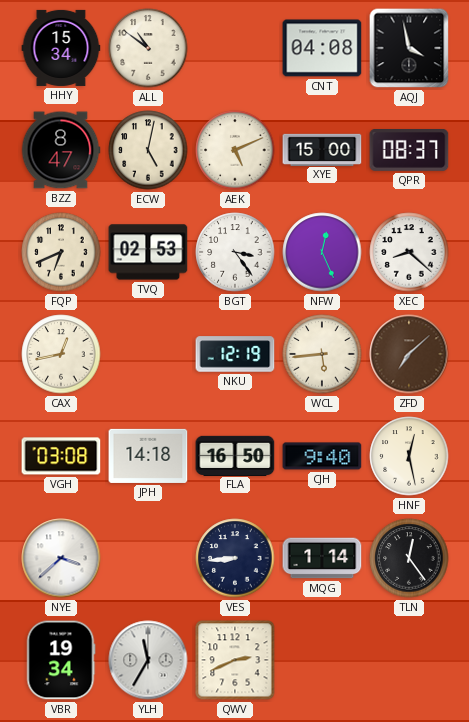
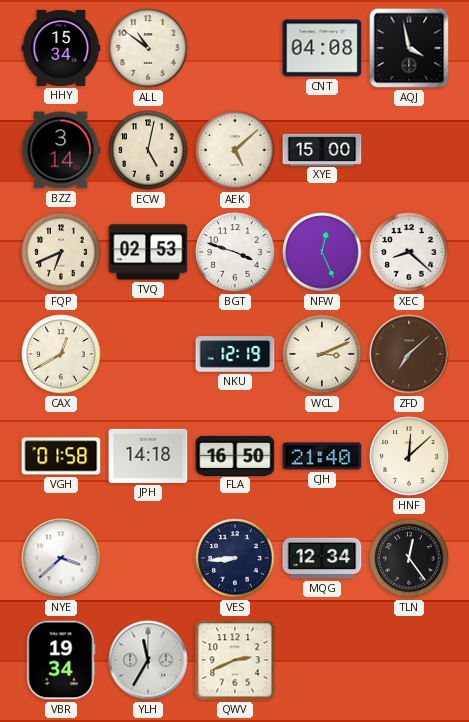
BZZ: 8:47 -> 3:14 (61, 150)
AEK: 5:11 -> 5:08 (235, 150)
QPR: 08:37 -> none (409, 151)
BGT: 3:24 -> 3:48 (235, 252)
CAX: 12:43 -> 12:40 (61, 354)
WCL: 5:44 -> 3:11 (322, 354)
VGH: 03:08 -> 01:58 (61, 456)
CJH: 9:40 -> 21:40 (322, 456)
HNF: 12:28 -> 12:08 (409, 456)
MQG: 1:14 -> 12:34 (322, 558)
